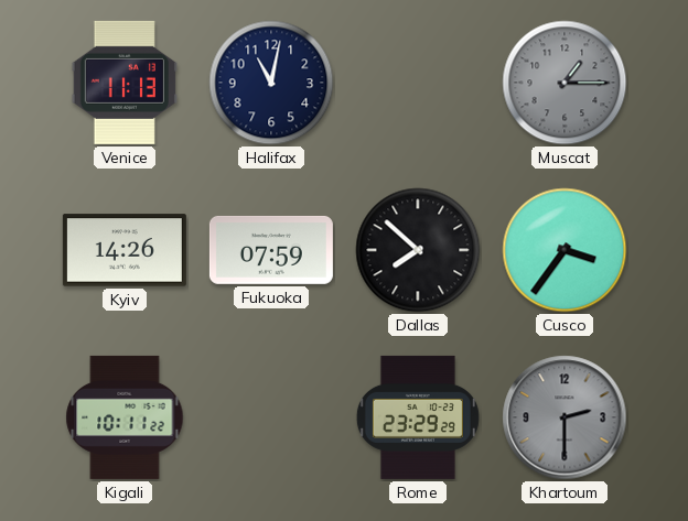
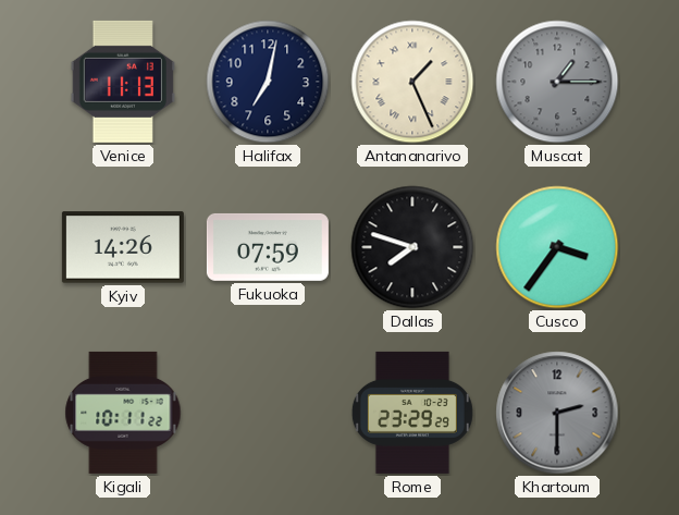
Halifax: 11:02 -> 7:02 (268, 82)
Antananarivo: none -> 1:26 (412, 82)
Dallas: 7:52 -> 7:48 (412, 247)
